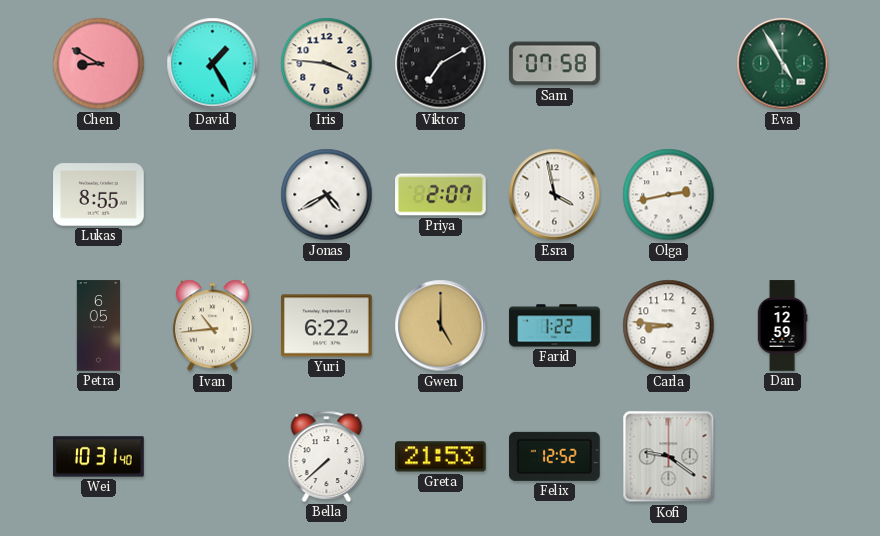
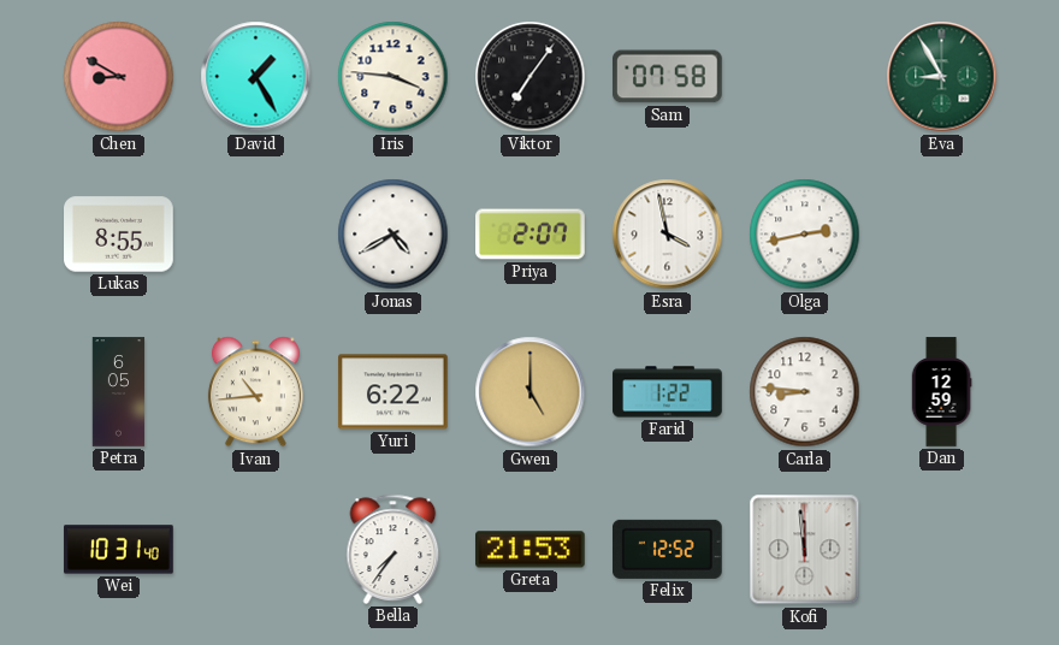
Viktor: 7:10 -> 7:06 (531, 77)
Eva: 4:55 -> 8:55 (942, 77)
Bella: 7:38 -> 7:36 (394, 549)
Kofi: 9:21 -> 11:59 (805, 550)
